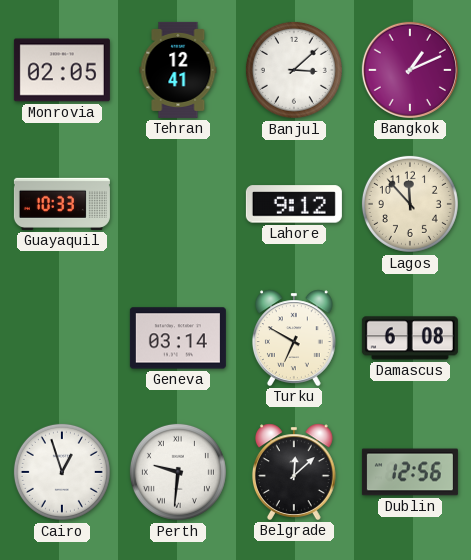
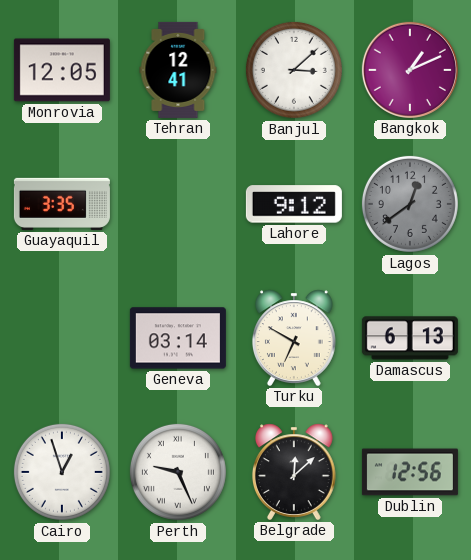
Monrovia: 02:05 -> 12:05 (62, 70)
Guayaquil: 10:33 -> 3:35 (62, 204)
Lagos: 11:53 -> 12:39 (410, 204)
Lagos dial: cream -> grey (410, 204)
Damascus: 6:08 -> 6:13 (410, 338)
Perth: 9:31 -> 9:26 (178, 472)
